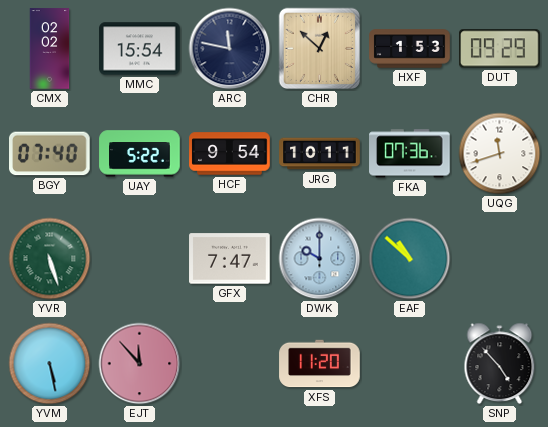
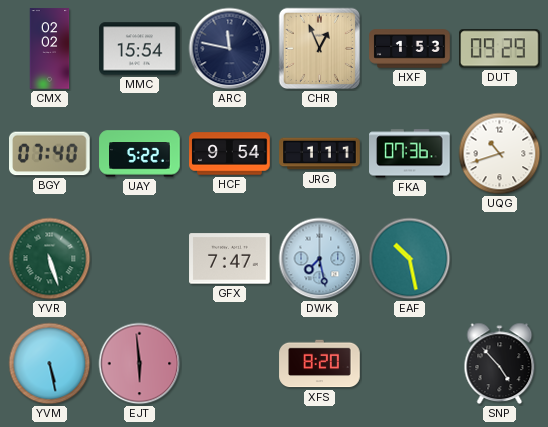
CHR: 12:52 -> 12:56 (320, 49)
JRG: 10:11 -> 1:11 (320, 154)
UQG: 11:42 -> 10:42 (500, 154)
DWK: 10:00 -> 7:28 (320, 259)
EAF: 10:52 -> 10:28 (410, 259)
EJT: 11:53 -> 5:59 (140, 364)
XFS: 11:20 -> 8:20 (320, 364)
